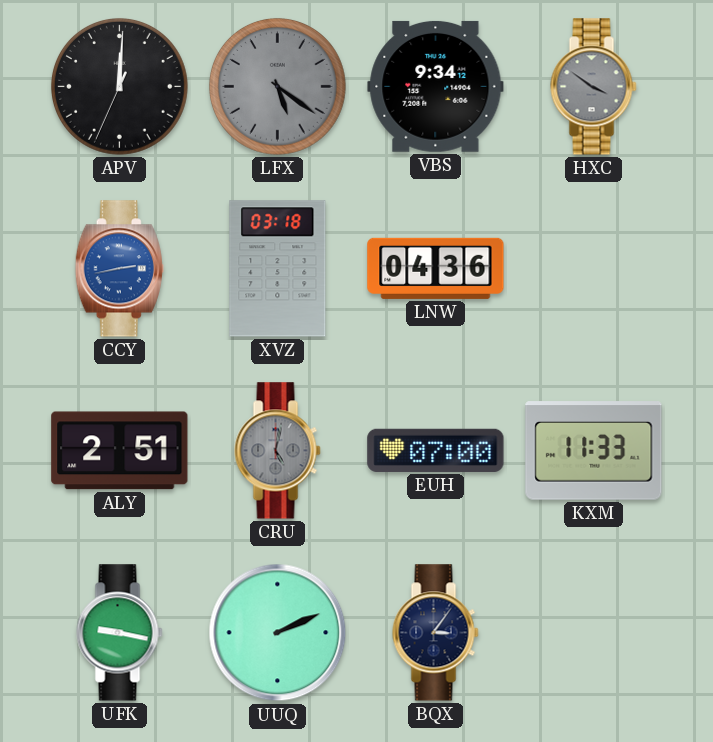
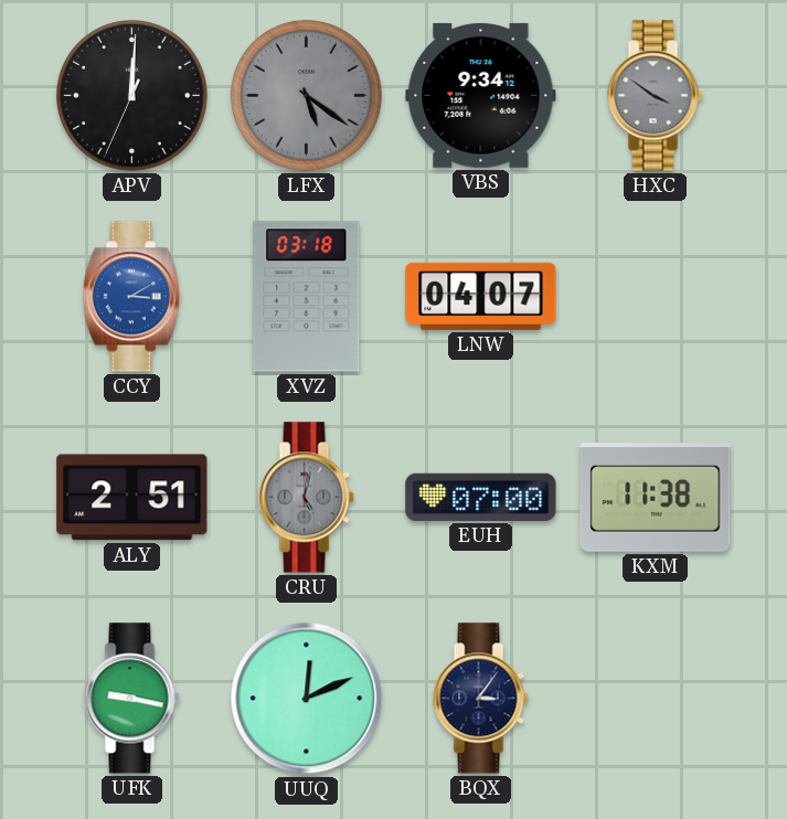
CCY: 2:43 -> 3:10 (131, 297)
LNW: 04:36 -> 04:07 (481, 296)
KXM: 11:33 -> 11:38 (656, 498)
UUQ: 2:11 -> 12:11 (307, 699)
